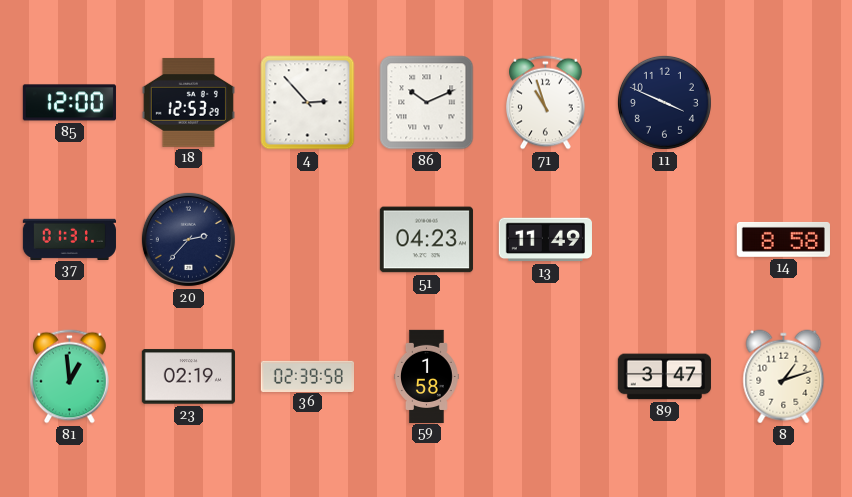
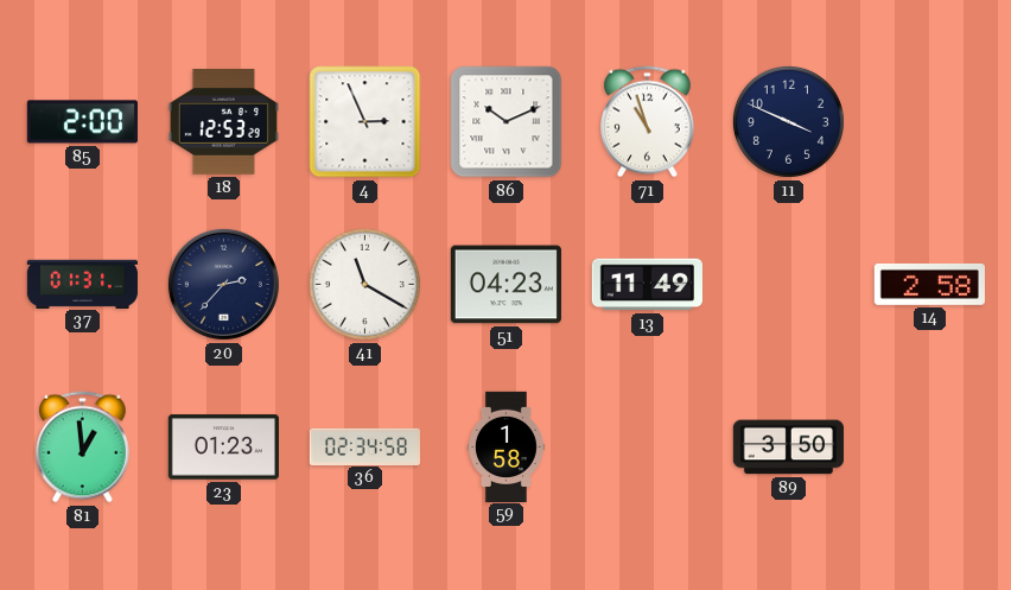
85: 12:00 -> 2:00 (82, 122)
4: 2:53 -> 2:56 (365, 122)
41: none -> 11:20 (364, 284)
14: 8:58 -> 2:58 (929, 284)
23: 02:19 -> 01:23 (223, 448)
36: 02:39 -> 02:34 (364, 446)
89: 3:47 -> 3:50 (788, 448)
8: 1:12 -> none (784, 377)
